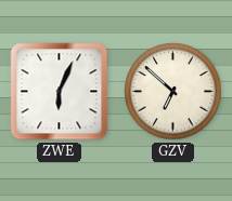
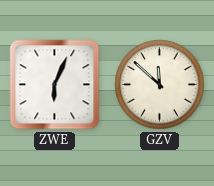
GZV: 6:52 -> 11:52 (160, 85)
